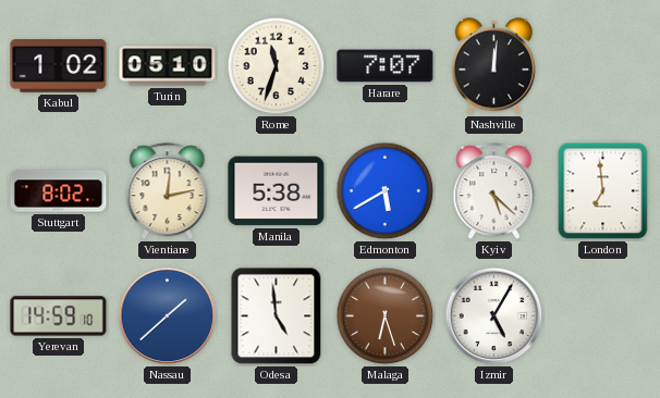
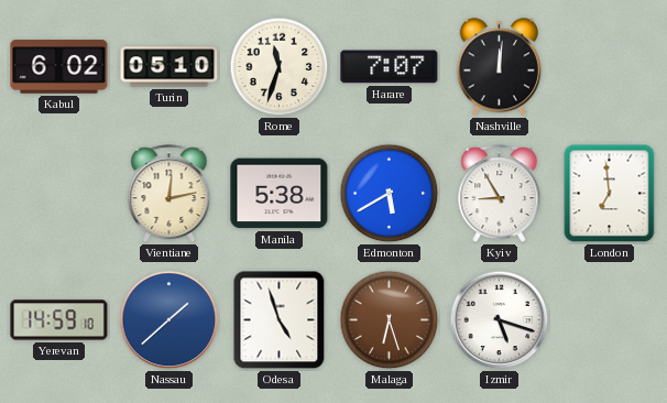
Kabul: 1:02 -> 6:02 (59, 67)
Stuttgart: 8:02 -> none (59, 191)
Kyiv: 5:22 -> 8:55 (500, 194)
Odesa: 4:59 -> 4:57 (280, 320)
Izmir: 5:05 -> 5:18 (500, 320)
